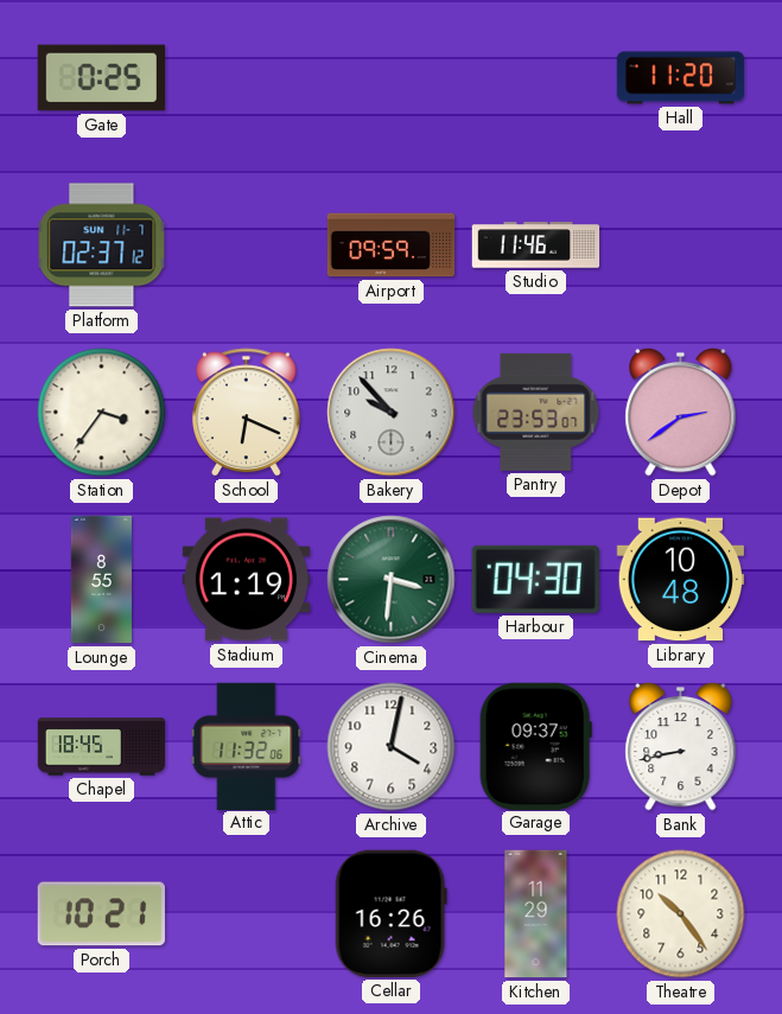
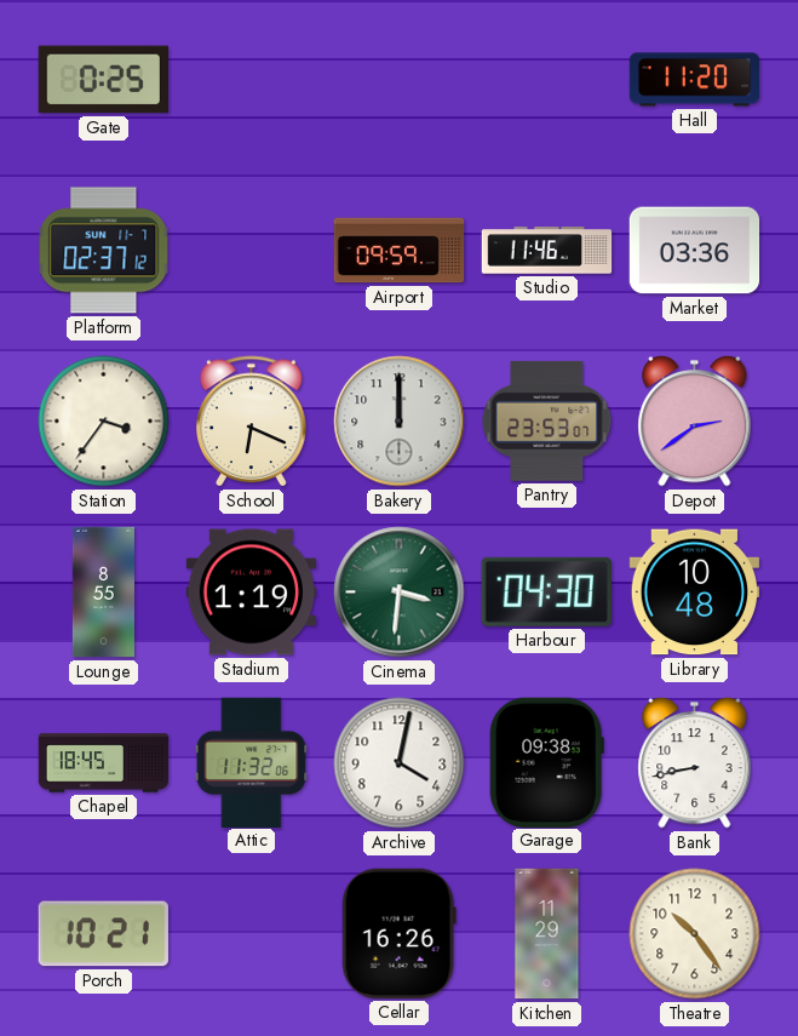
Market: none -> 03:36 (695, 251)
Bakery: 9:53 -> 12:00 (400, 422)
Garage: 09:37 -> 09:38 (546, 762)
